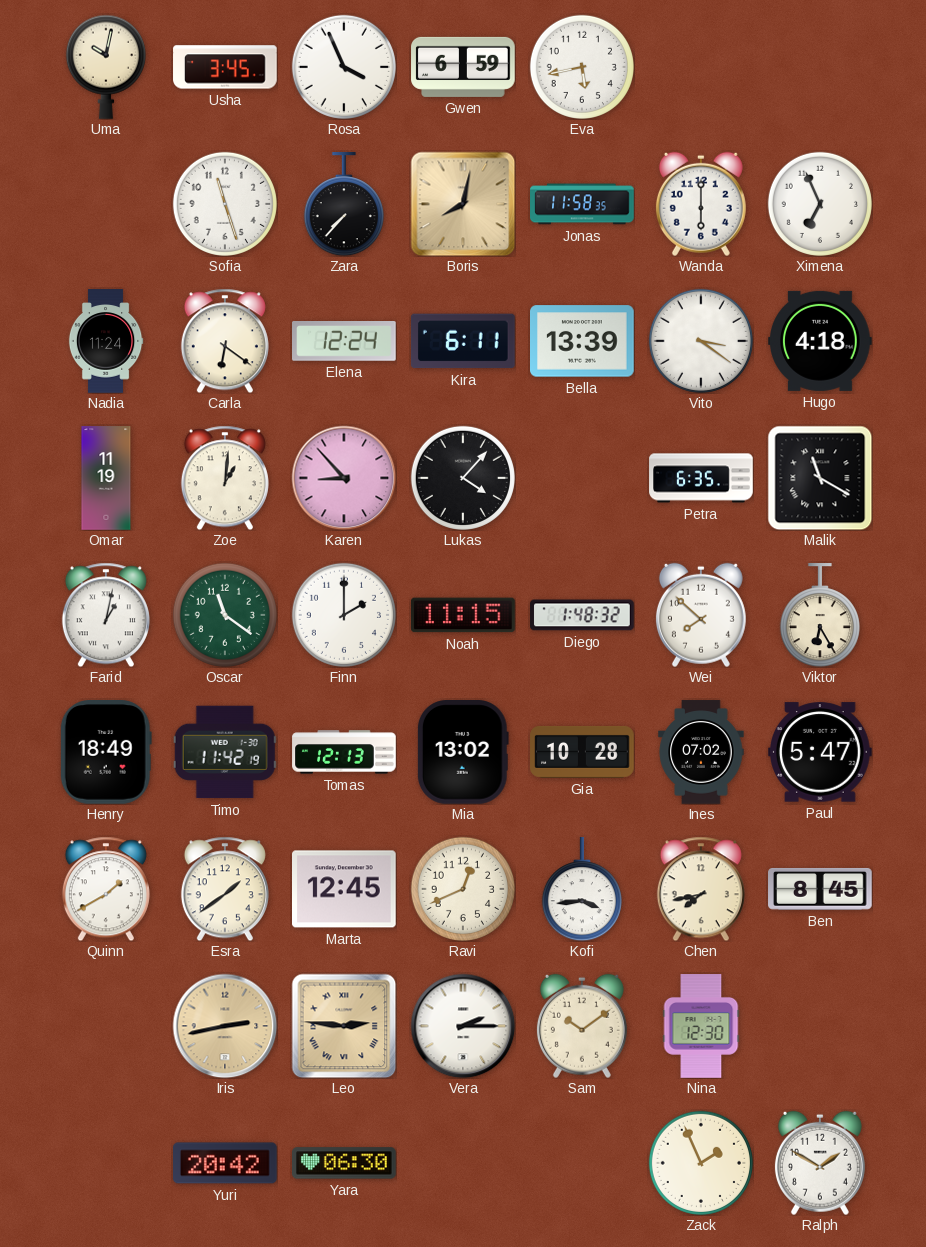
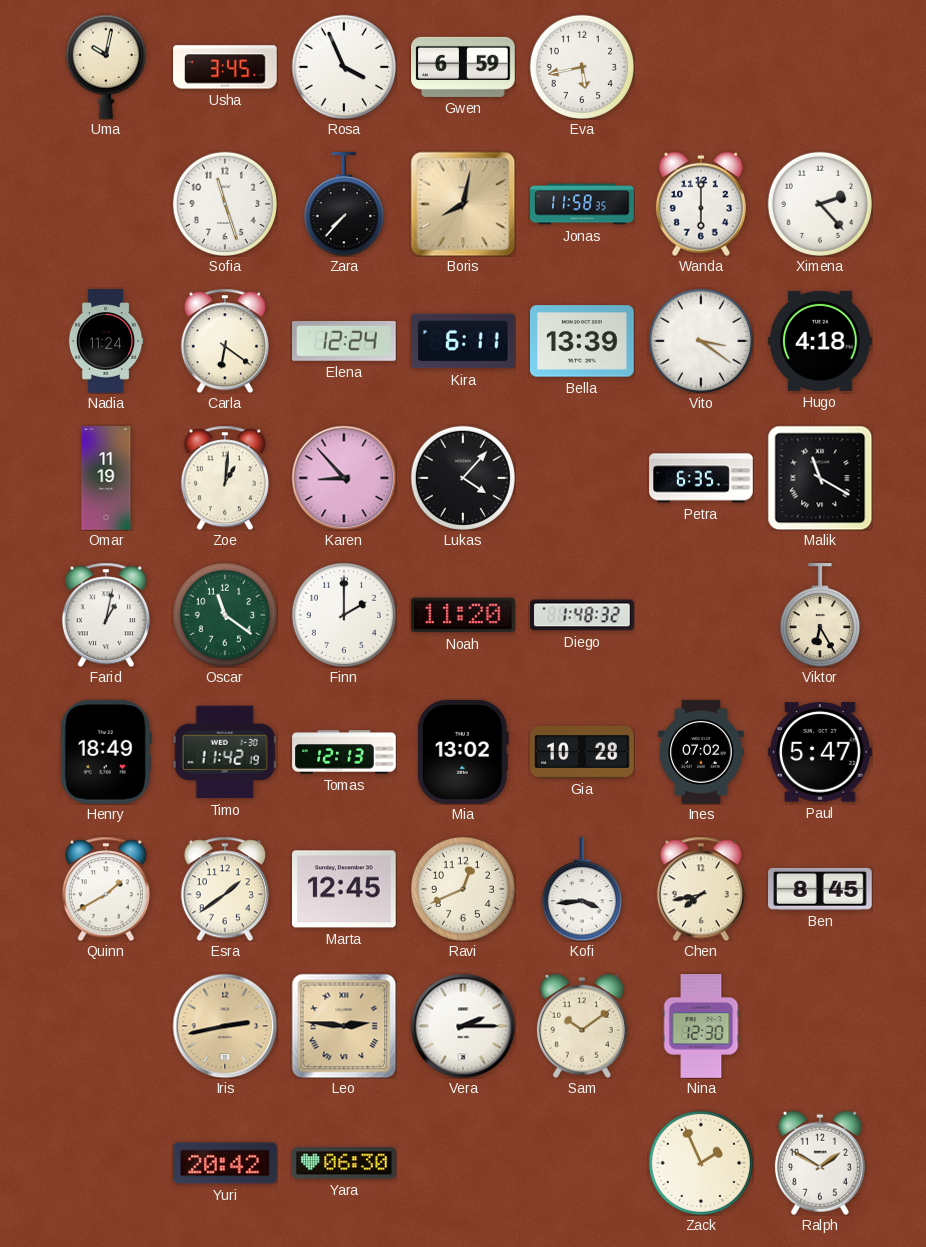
Ximena: 6:56 -> 2:23 (820, 204)
Noah: 11:15 -> 11:20 (464, 615)
Wei: 7:52 -> none (701, 615)
